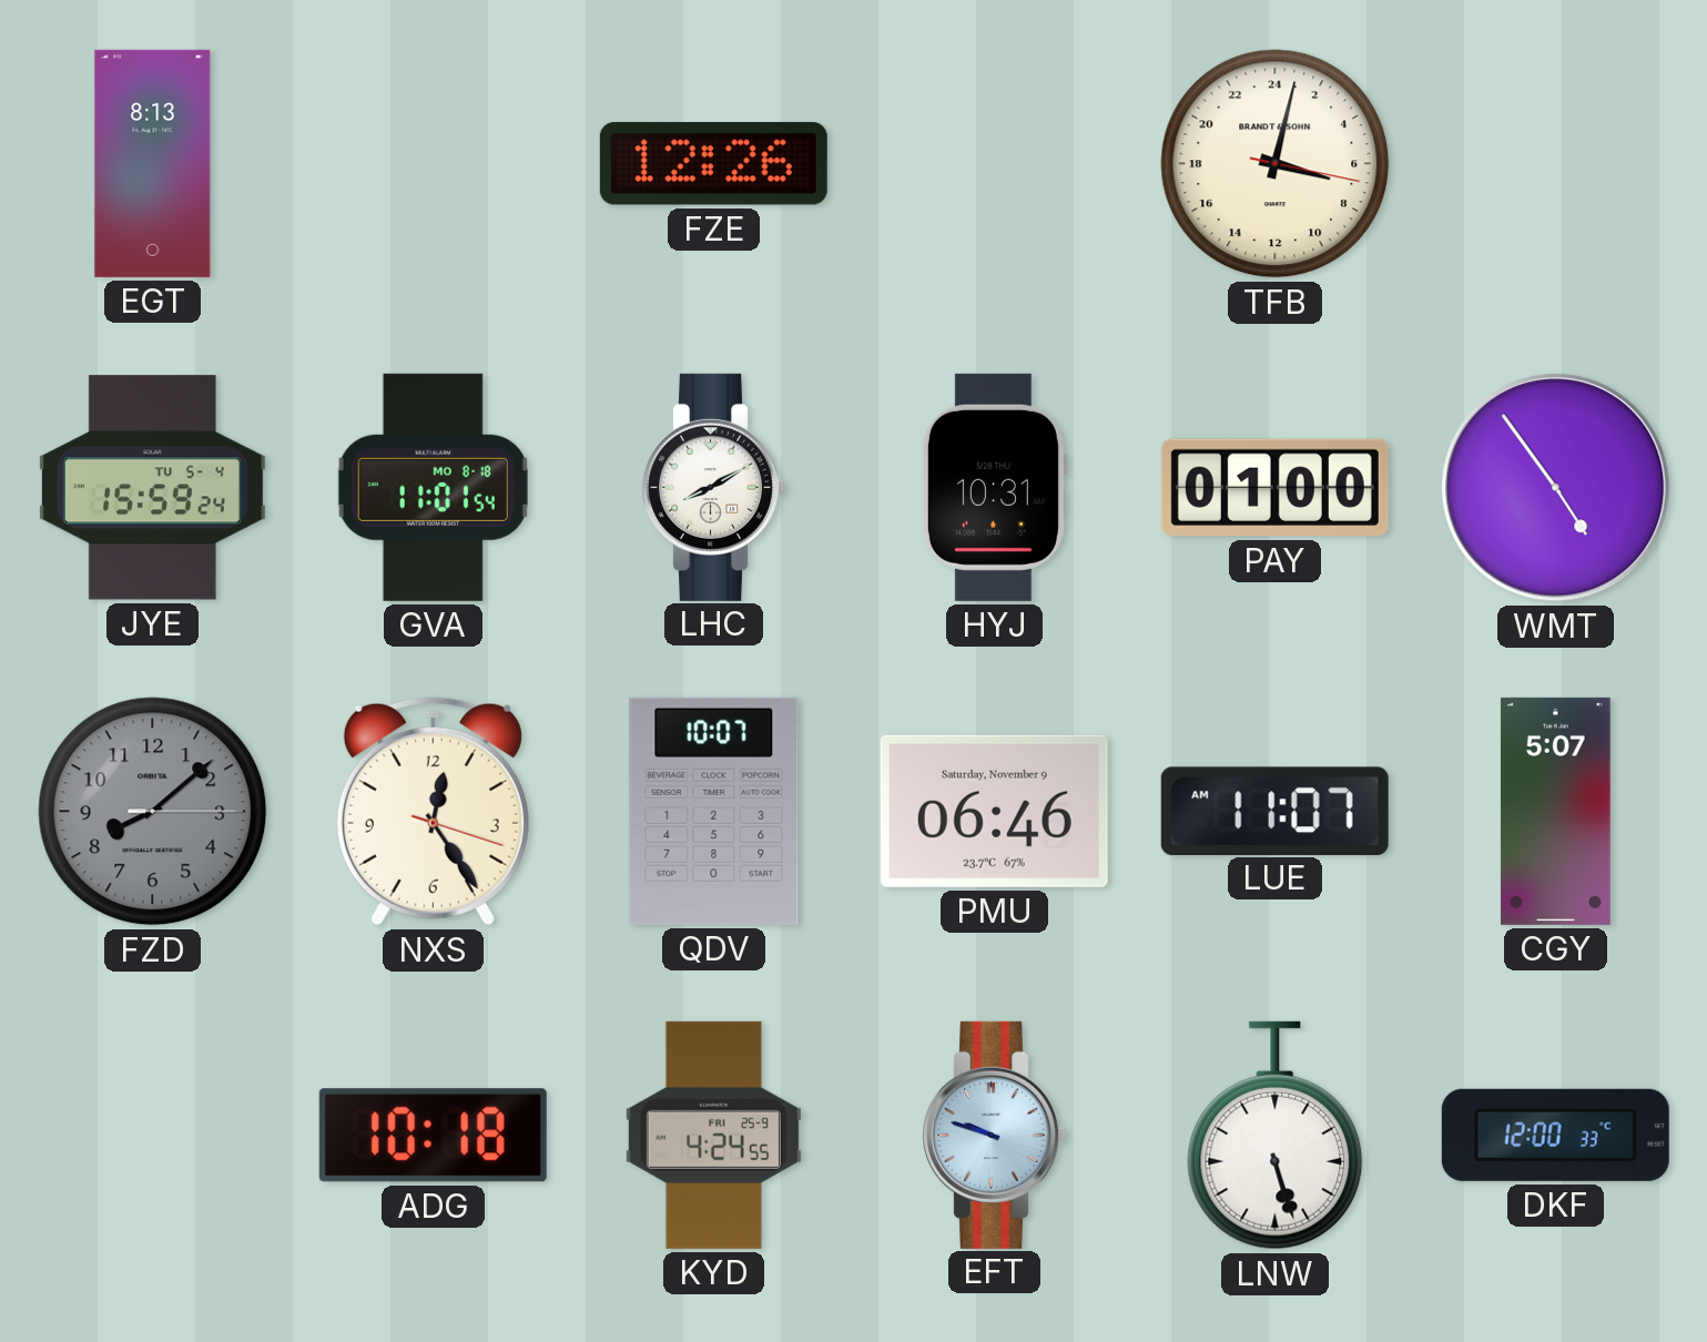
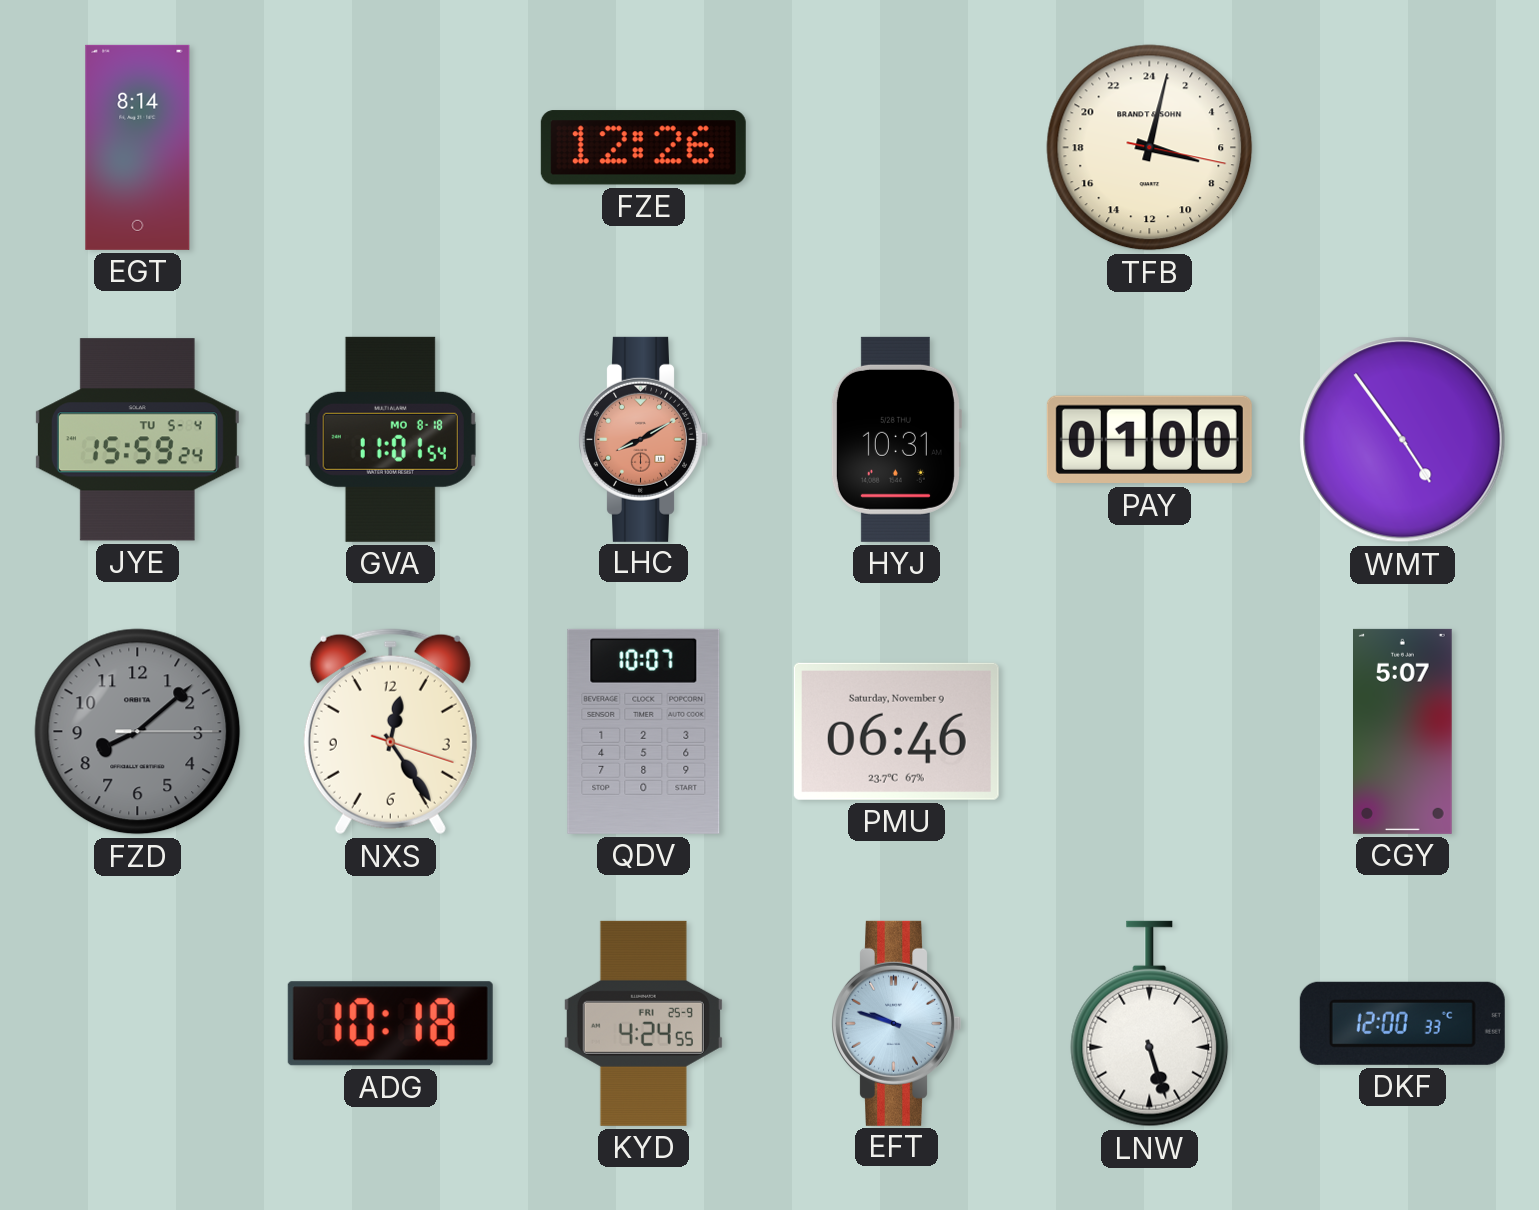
EGT: 8:13 -> 8:14 (138, 147)
LHC dial: white -> salmon (644, 439)
LUE: 11:07 -> none (1274, 811)
